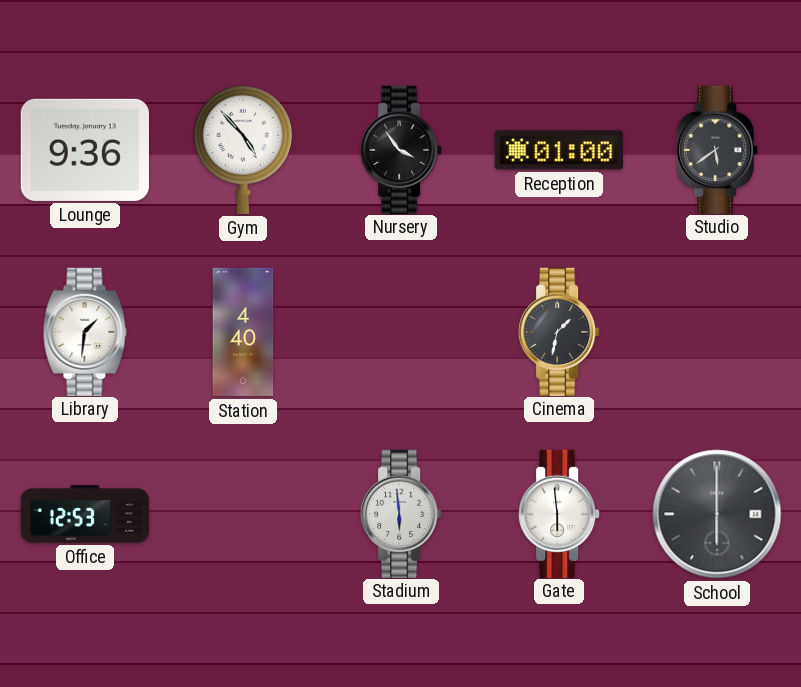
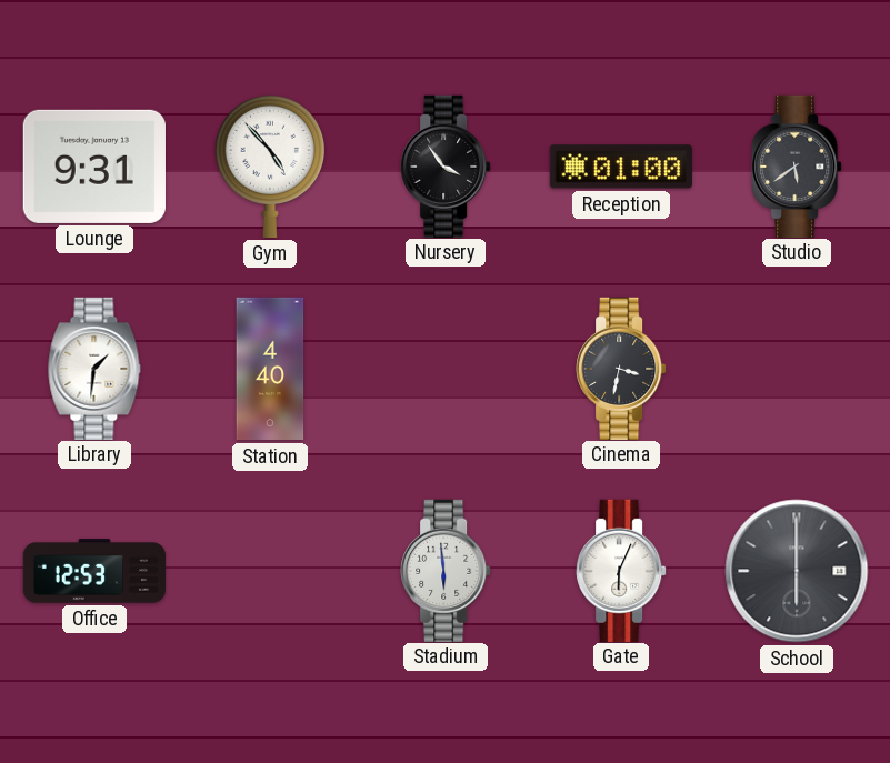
Lounge: 9:36 -> 9:31 (94, 167)
Cinema: 1:32 -> 3:32 (621, 368)
Gate: 5:59 -> 6:04 (621, 570)
